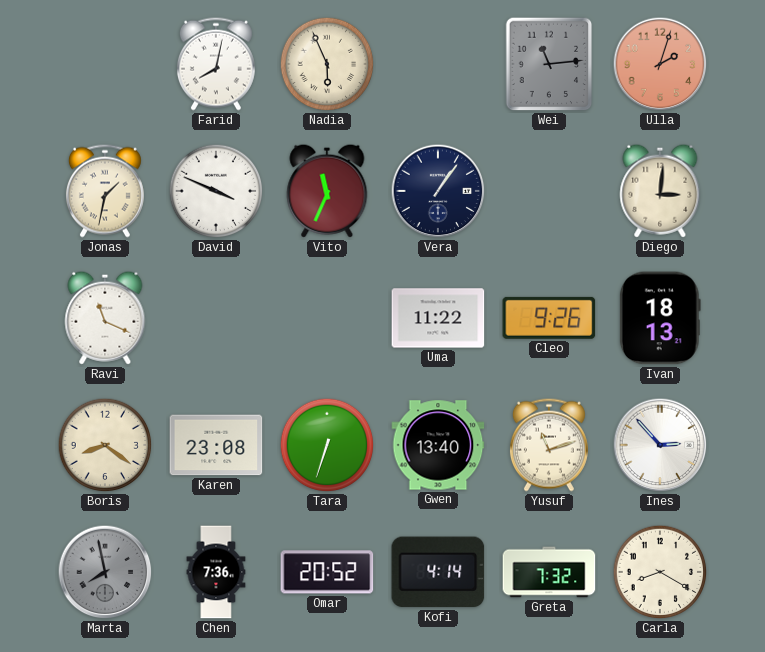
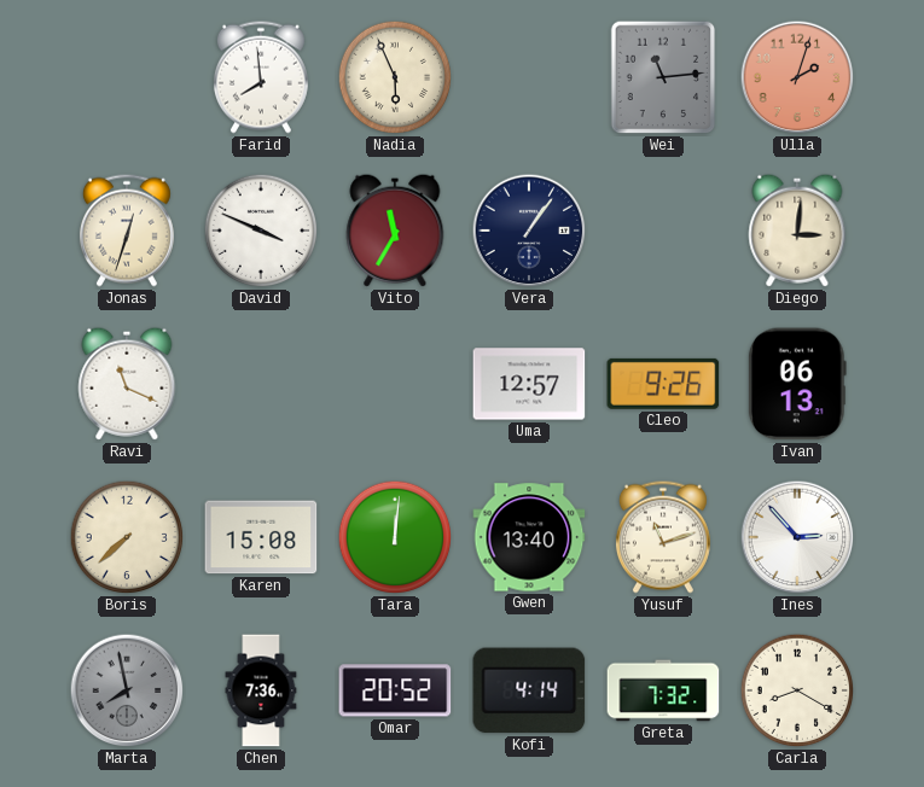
Farid: 8:02 -> 7:59 (261, 77)
Jonas: 1:32 -> 12:33 (127, 231)
Vito: 11:34 -> 11:35 (395, 231)
Uma: 11:22 -> 12:57 (529, 384)
Ivan: 18:13 -> 06:13 (797, 384)
Boris: 8:21 -> 7:38 (127, 537)
Karen: 23:08 -> 15:08 (261, 537)
Tara: 6:33 -> 12:01 (395, 537)
